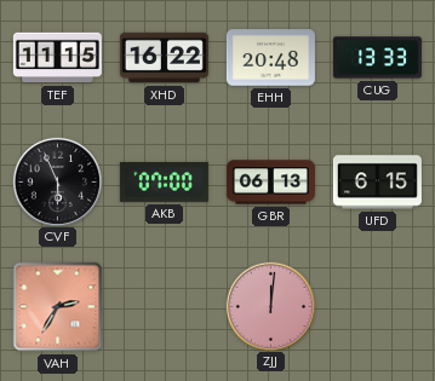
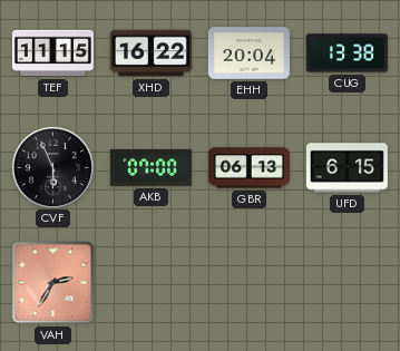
EHH: 20:48 -> 20:04 (248, 53)
CUG: 13:33 -> 13:38 (347, 53)
ZJJ: 12:01 -> none (270, 306)
